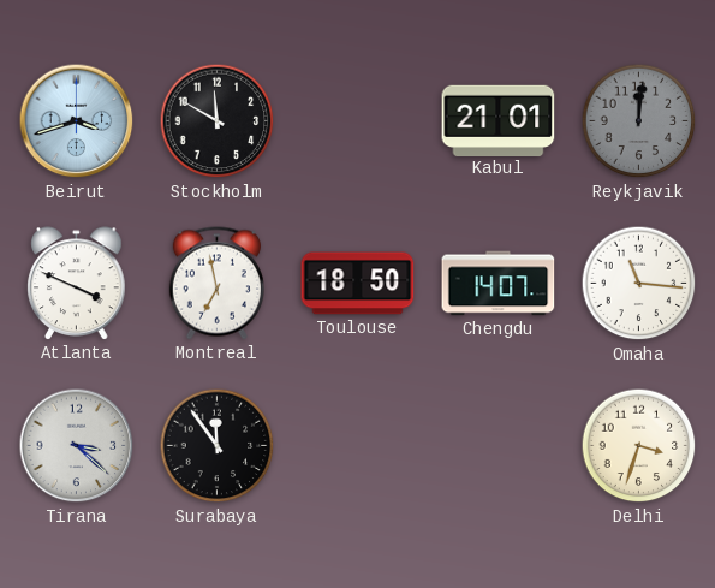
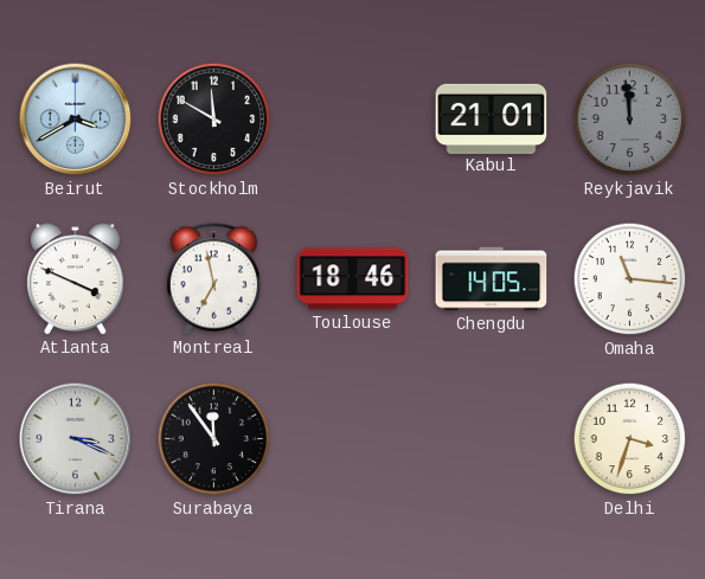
Beirut: 3:42 -> 3:40 (76, 120)
Reykjavik: 12:01 -> 11:59 (630, 120)
Toulouse: 18:50 -> 18:46 (353, 279)
Chengdu: 14:07 -> 14:05 (492, 279)
Tirana: 3:22 -> 3:19 (76, 439)
